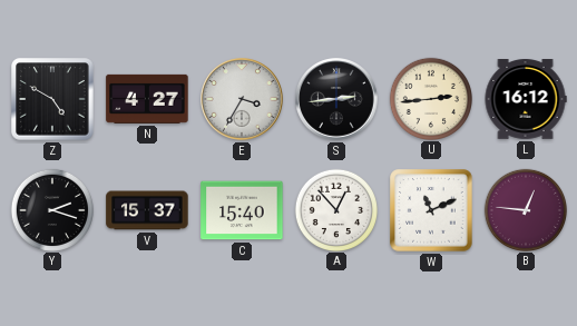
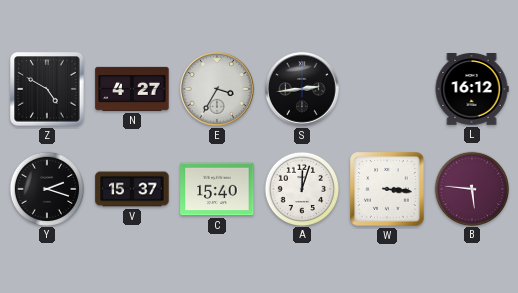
U: 2:44 -> none (430, 98)
A: 12:53 -> 12:03 (301, 188)
W: 11:11 -> 3:16 (387, 189)
B: 12:46 -> 5:46 (471, 188)
